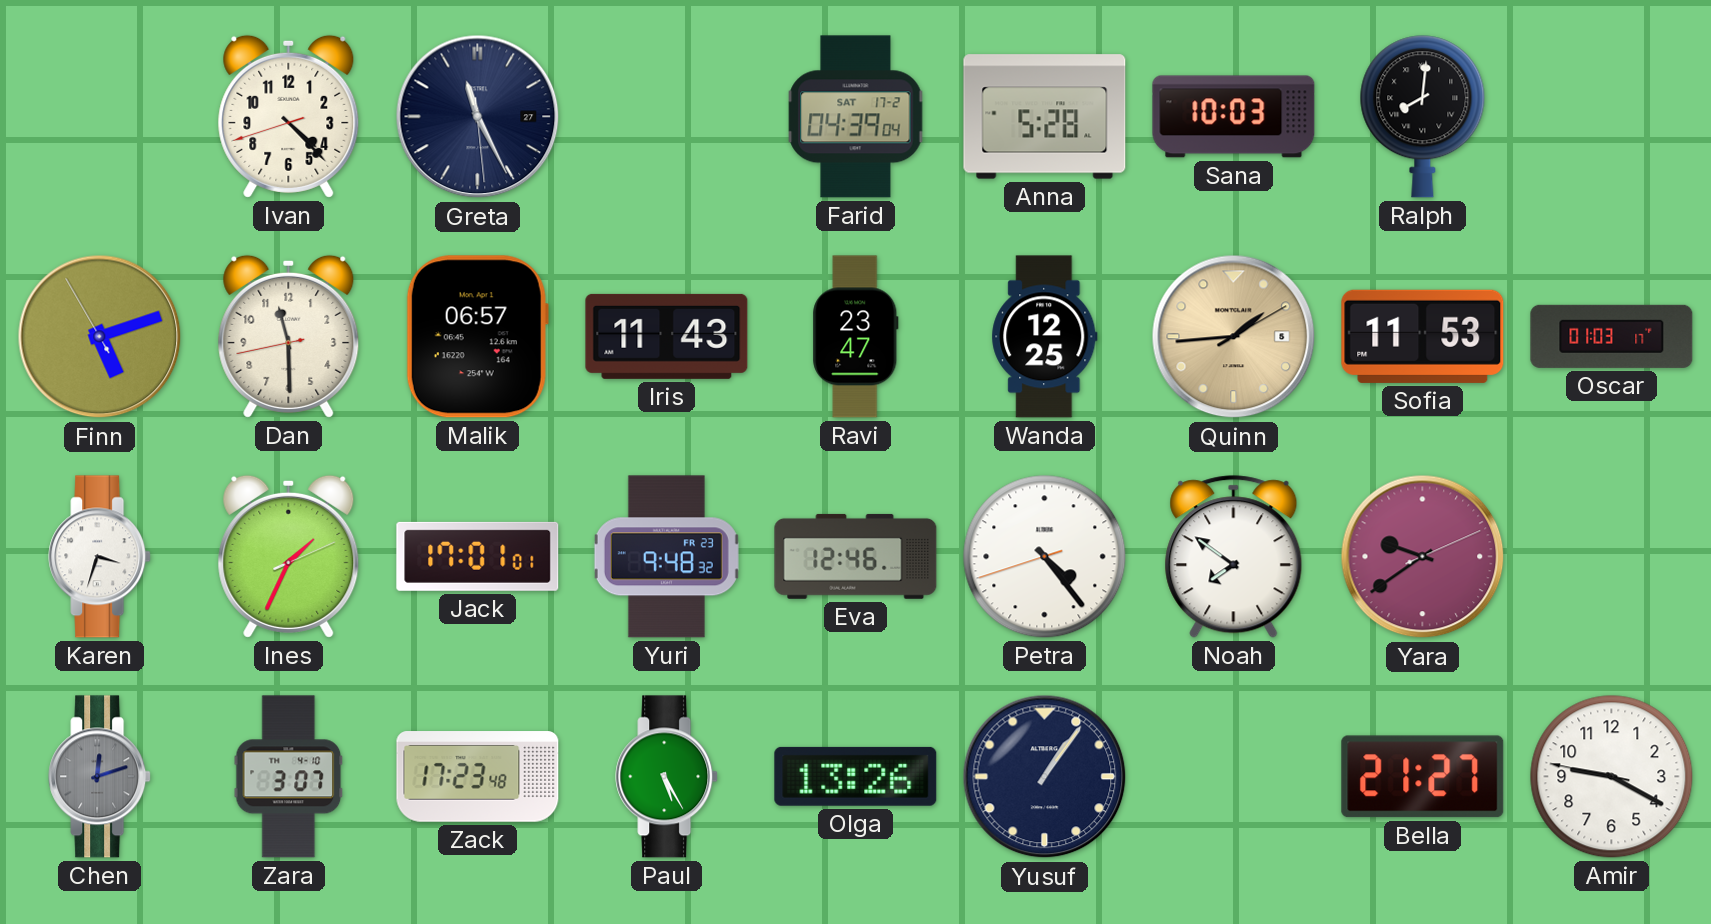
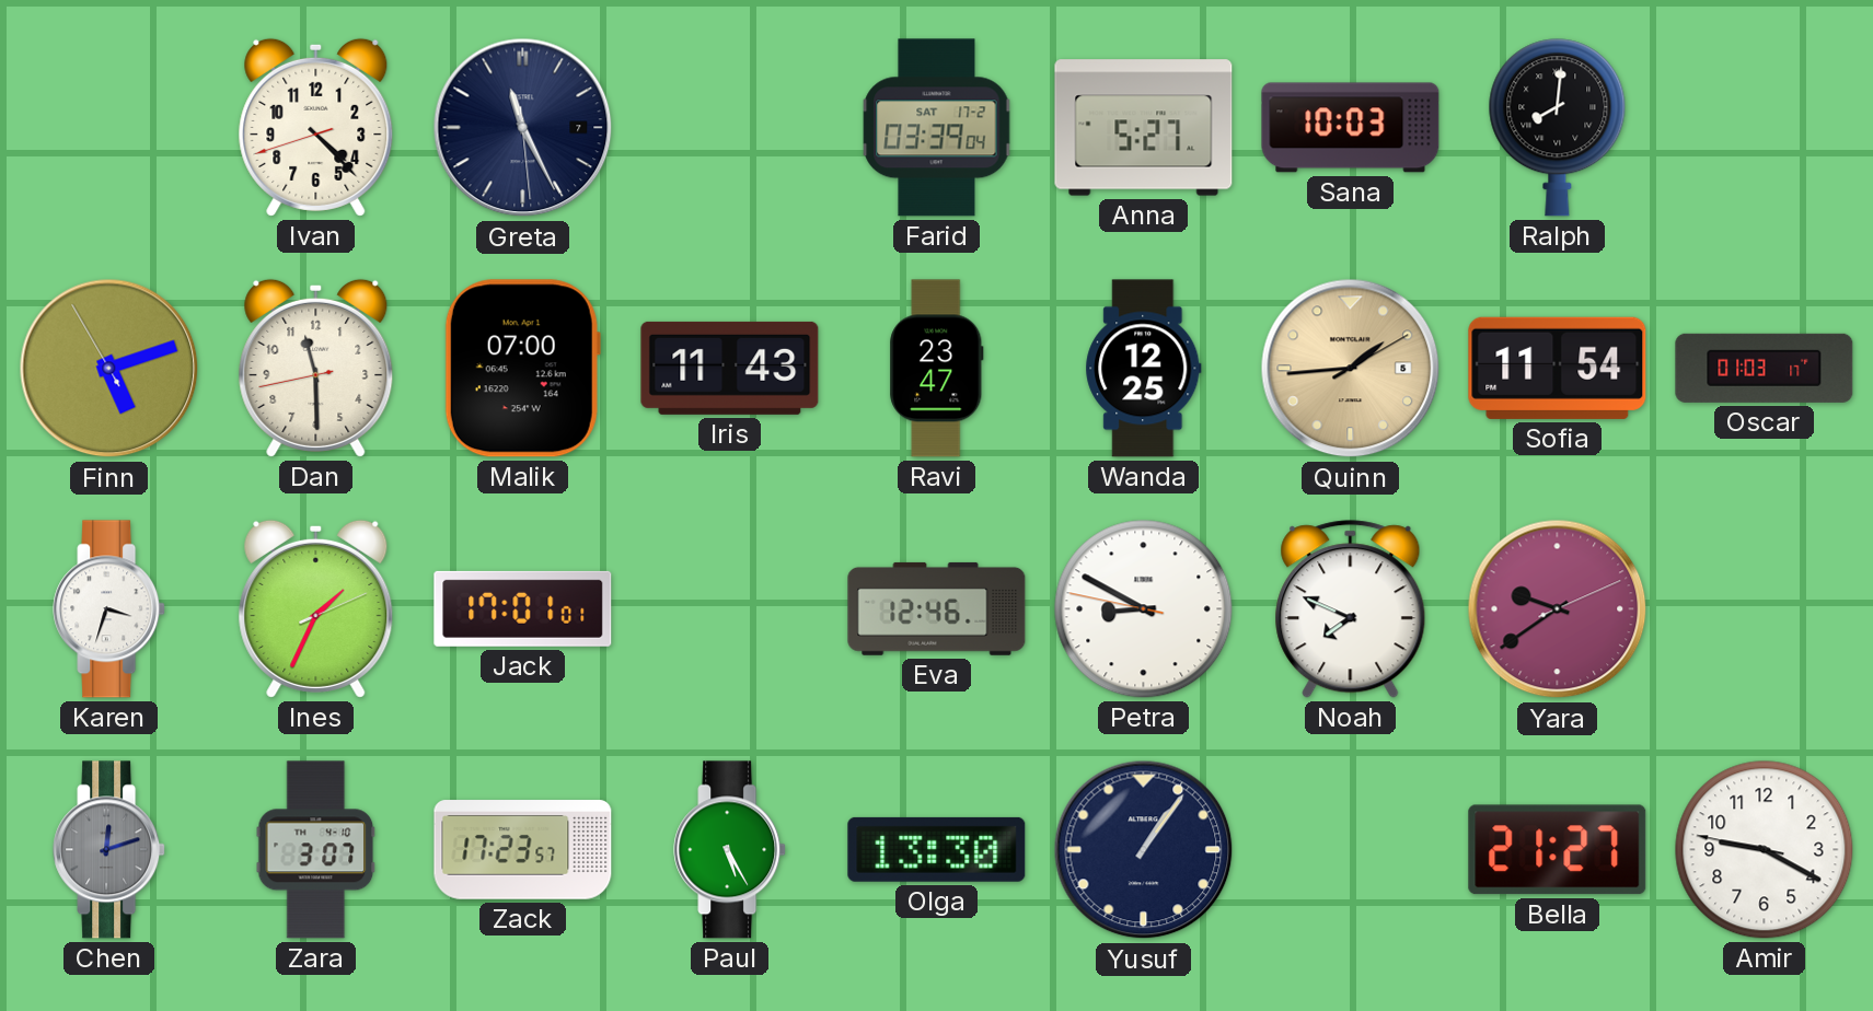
Greta date: 27 -> 7 (523, 128)
Farid: 04:39 -> 03:39 (937, 128)
Anna: 5:28 -> 5:27 (1144, 128)
Malik: 06:57 -> 07:00 (522, 369)
Sofia: 11:53 -> 11:54 (1558, 368)
Yuri: 9:48 -> none (666, 557)
Petra: 4:23 -> 8:49 (1144, 609)
Noah: 7:51 -> 7:49 (1351, 609)
Zack: 17:23:48 -> 17:23:57 (523, 850)
Olga: 13:26 -> 13:30 (937, 849)
